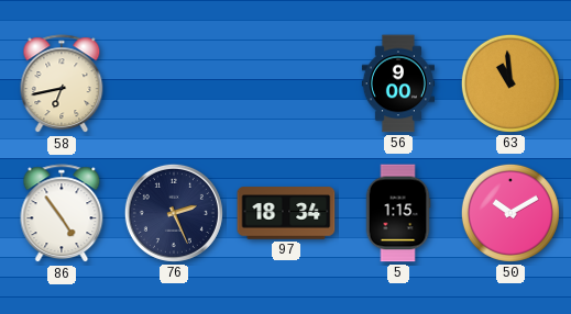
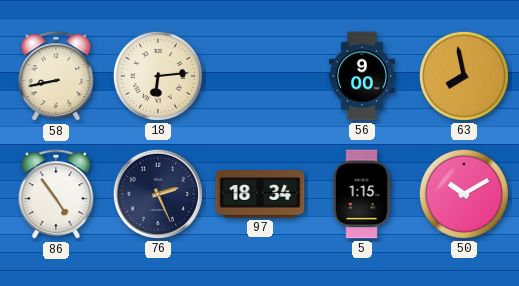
58: 6:43 -> 8:43 (56, 77)
18: none -> 6:14 (158, 76)
63: 10:59 -> 7:58 (464, 76)
